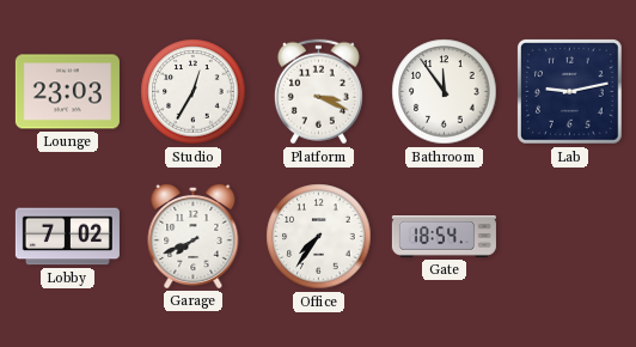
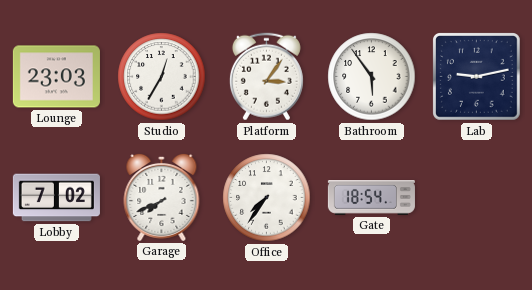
Platform: 3:19 -> 3:06 (266, 77)
Bathroom: 11:54 -> 5:54 (372, 77)
